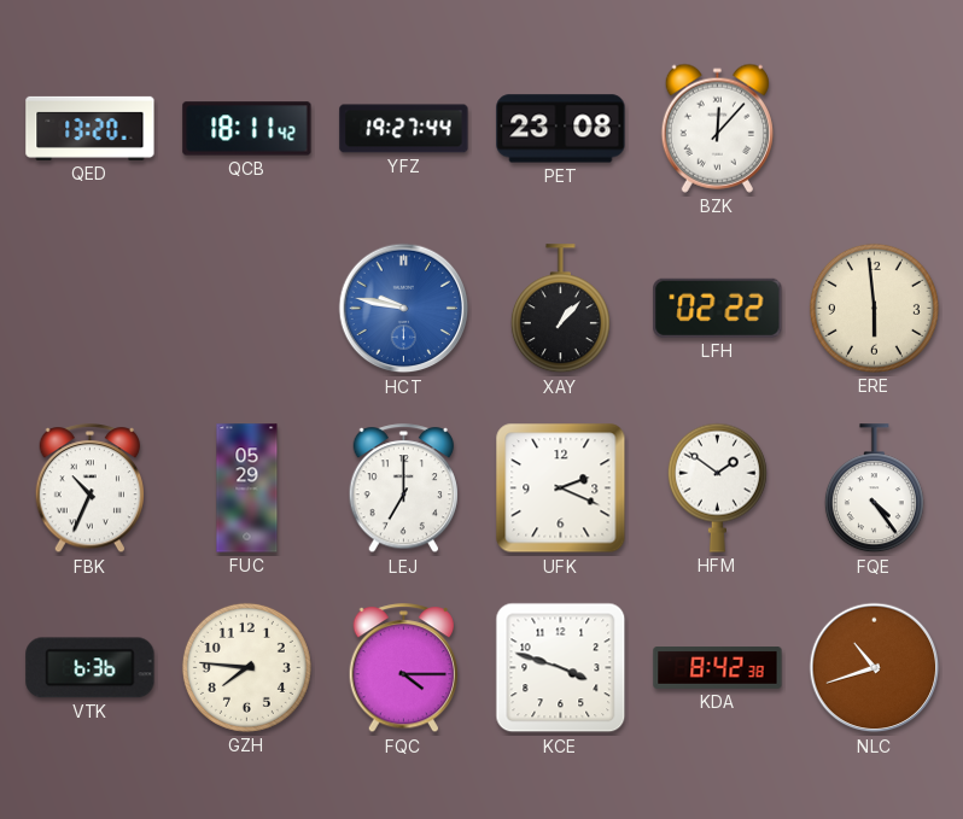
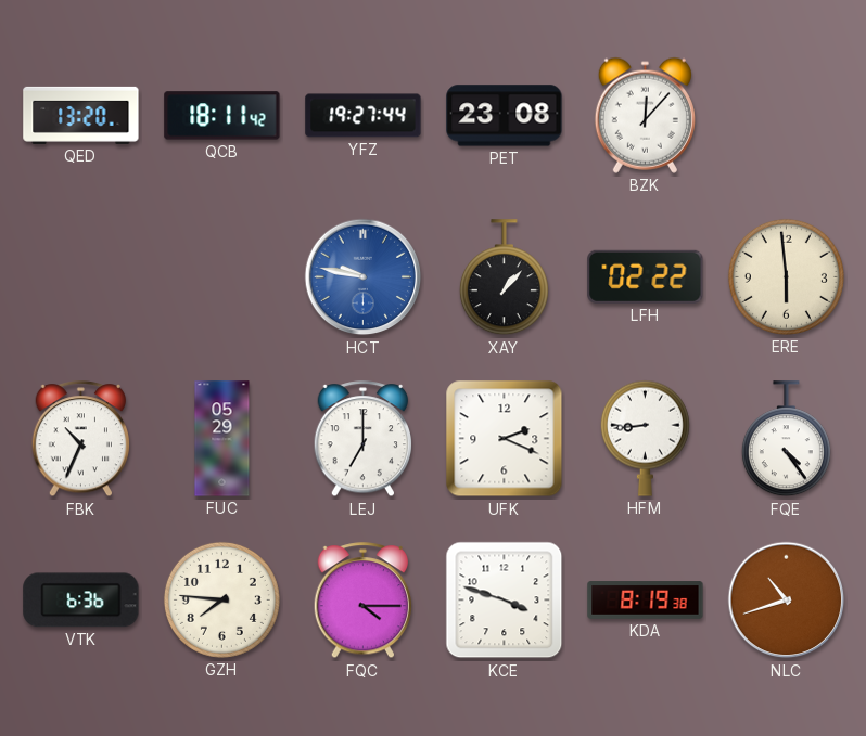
HFM: 1:51 -> 8:44 (645, 438)
KDA: 8:42 -> 8:19 (646, 601)
